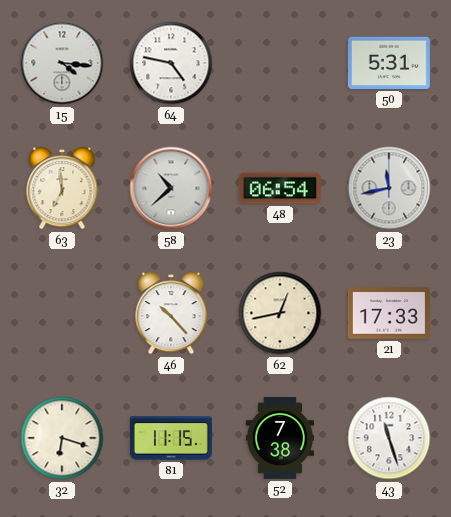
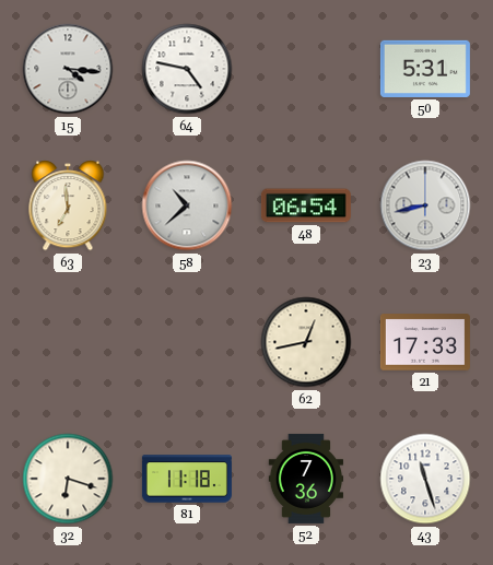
23: 11:43 -> 8:43 (425, 205)
46: 10:23 -> none (171, 313)
81: 11:15 -> 11:18 (187, 479)
52: 7:38 -> 7:36 (306, 479)
